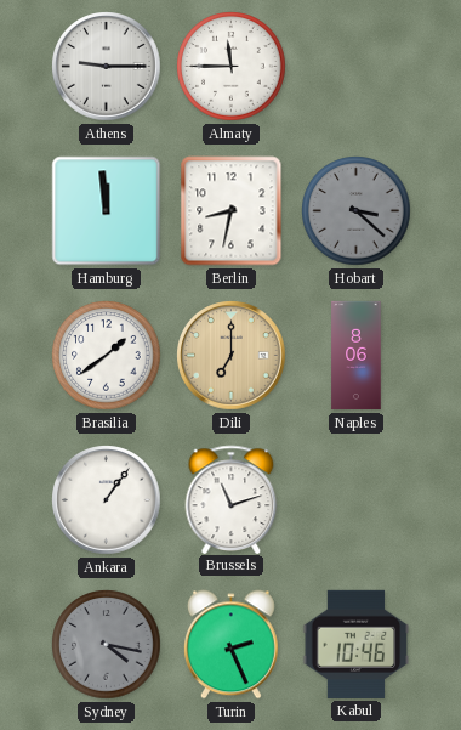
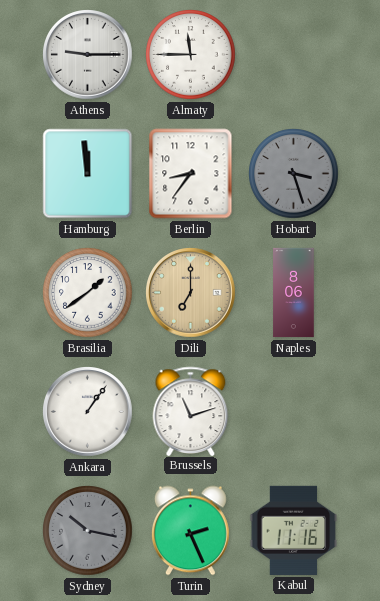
Berlin: 8:32 -> 8:36 (191, 174)
Hobart: 3:22 -> 3:27 (294, 174)
Sydney: 4:17 -> 10:17 (88, 531)
Kabul: 10:46 -> 11:16 (294, 530)
